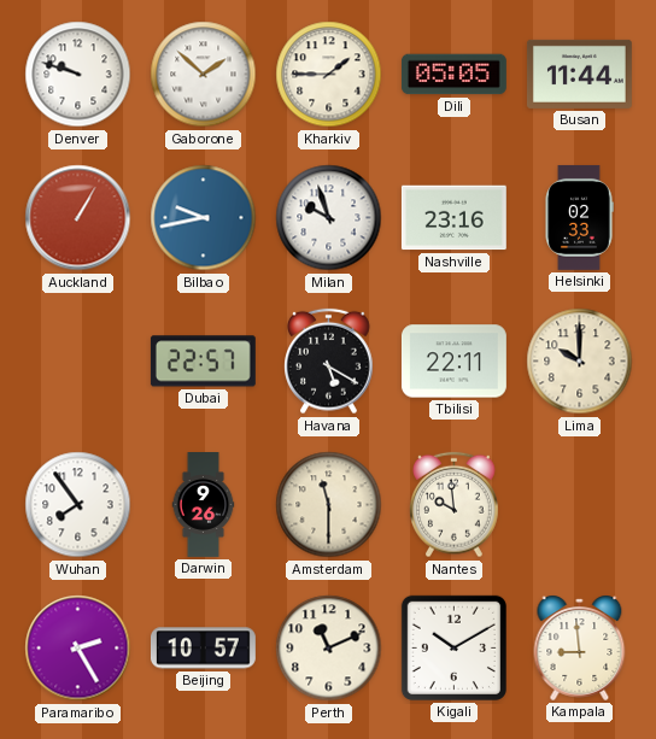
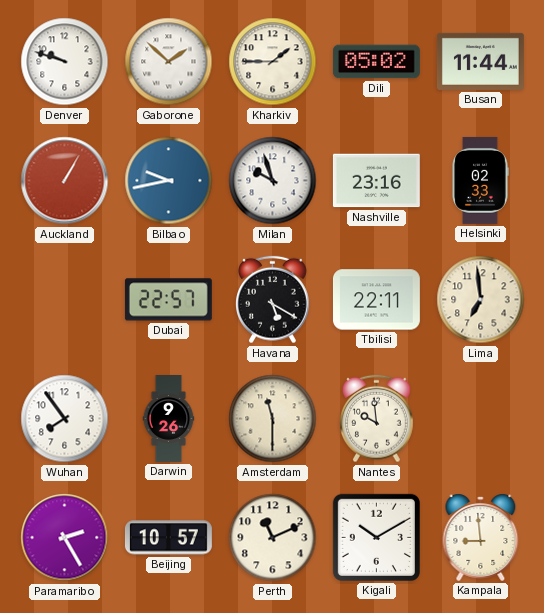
Dili: 05:05 -> 05:02 (376, 62)
Lima: 10:00 -> 6:59 (481, 300)
